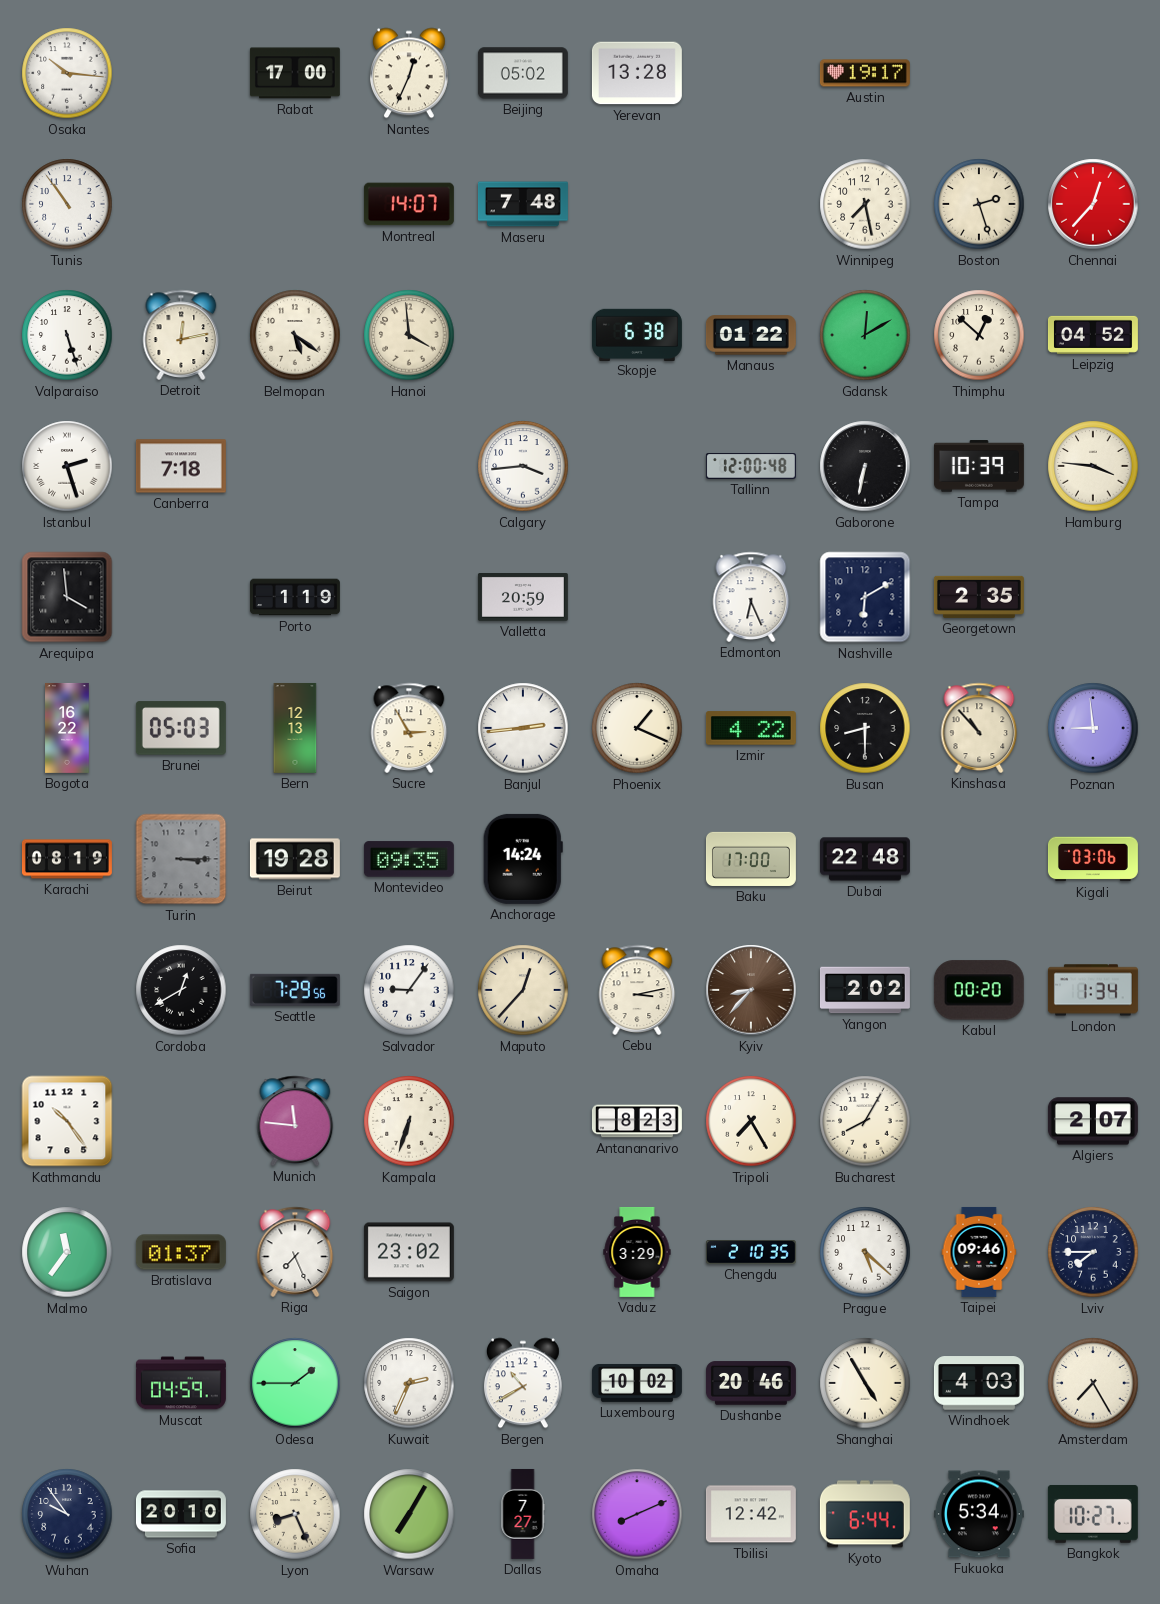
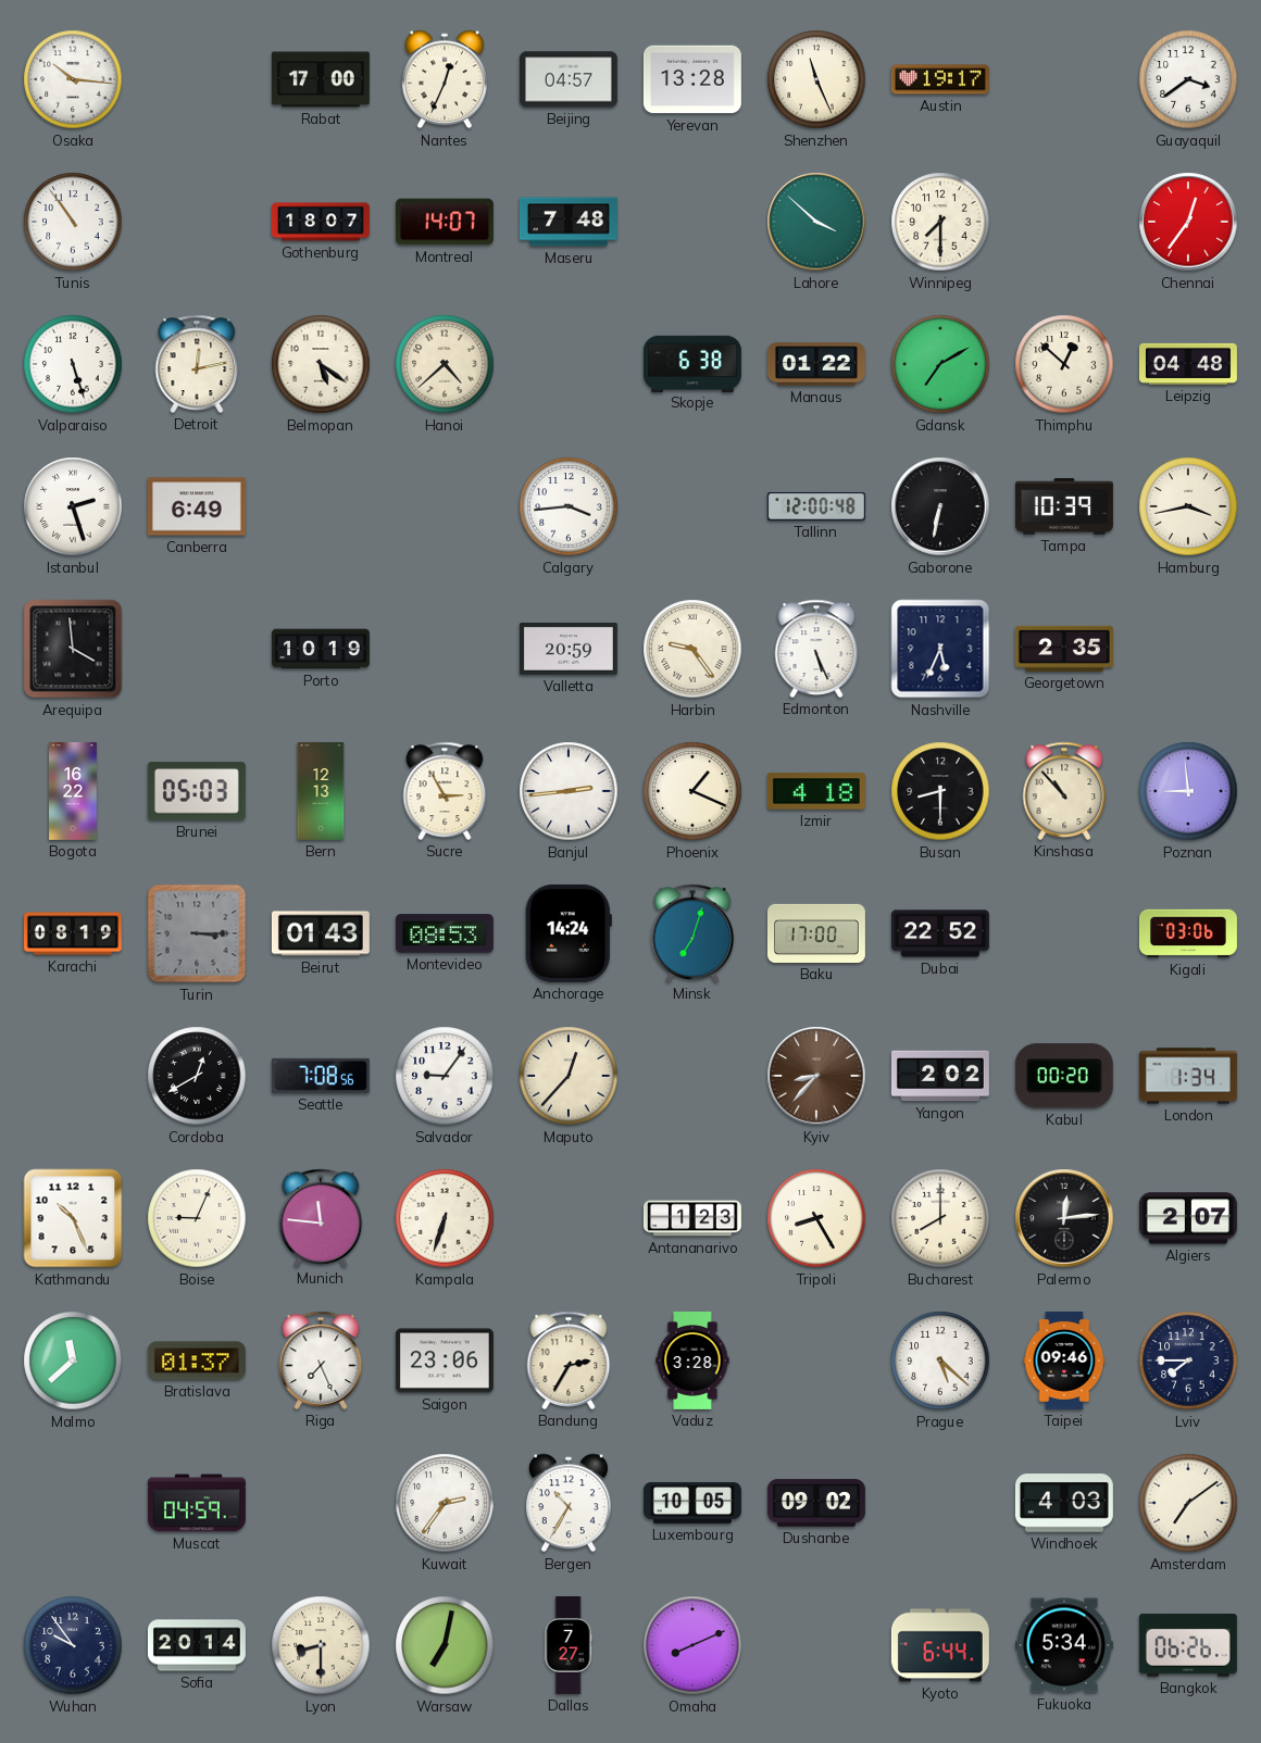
Beijing: 05:02 -> 04:57 (569, 79)
Shenzhen: none -> 11:26 (816, 79)
Guayaquil: none -> 3:39 (1188, 79)
Gothenburg: none -> 18:07 (321, 222)
Lahore: none -> 3:52 (816, 222)
Winnipeg: 7:28 -> 7:30 (940, 222)
Boston: 2:27 -> none (979, 204)
Chennai: 12:37 -> 12:36 (1188, 222)
Hanoi: 3:59 -> 4:38 (445, 364)
Gdansk: 12:10 -> 7:10 (940, 364)
Leipzig: 04:52 -> 04:48 (1188, 364)
Canberra: 7:18 -> 6:49 (197, 506)
Hamburg: 3:46 -> 3:43 (1188, 506)
Porto: 1:19 -> 10:19 (321, 649)
Harbin: none -> 9:24 (692, 649)
Edmonton: 6:26 -> 5:26 (816, 649)
Nashville: 6:10 -> 5:34 (940, 649)
Izmir: 4:22 -> 4:18 (816, 791)
Beirut: 19:28 -> 01:43 (321, 933)
Montevideo: 09:35 -> 08:53 (445, 933)
Minsk: none -> 7:03 (692, 933)
Dubai: 22:48 -> 22:52 (940, 933)
Seattle: 7:29 -> 7:08 (321, 1076)
Cebu: 3:13 -> none (637, 990)
Kathmandu: 10:24 -> 10:26 (73, 1218)
Boise: none -> 9:04 (197, 1218)
Antananarivo: 8:23 -> 1:23 (692, 1218)
Tripoli: 7:25 -> 8:25 (816, 1218)
Bucharest: 8:05 -> 8:00 (940, 1218)
Palermo: none -> 12:14 (1064, 1218)
Malmo: 11:36 -> 11:38 (73, 1360)
Saigon: 23:02 -> 23:06 (445, 1360)
Bandung: none -> 2:35 (569, 1360)
Vaduz: 3:29 -> 3:28 (692, 1360)
Chengdu: 2:10 -> none (751, 1253)
Odesa: 1:45 -> none (295, 1383)
Kuwait: 2:34 -> 2:36 (445, 1503)
Bergen: 10:40 -> 10:35 (569, 1503)
Luxembourg: 10:02 -> 10:05 (692, 1503)
Dushanbe: 20:46 -> 09:02 (816, 1503)
Shanghai: 4:55 -> none (865, 1383)
Amsterdam: 7:25 -> 7:09 (1188, 1503)
Sofia: 20:10 -> 20:14 (197, 1645)
Lyon: 8:26 -> 8:30 (321, 1645)
Warsaw: 7:05 -> 7:02 (445, 1645)
Tbilisi: 12:42 -> none (751, 1514)
Bangkok: 10:27 -> 06:26 (1188, 1645)
